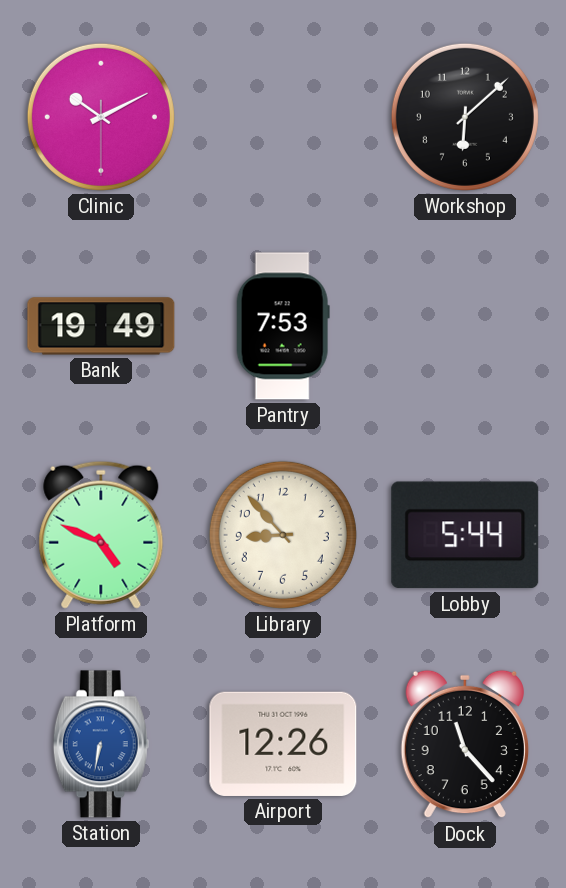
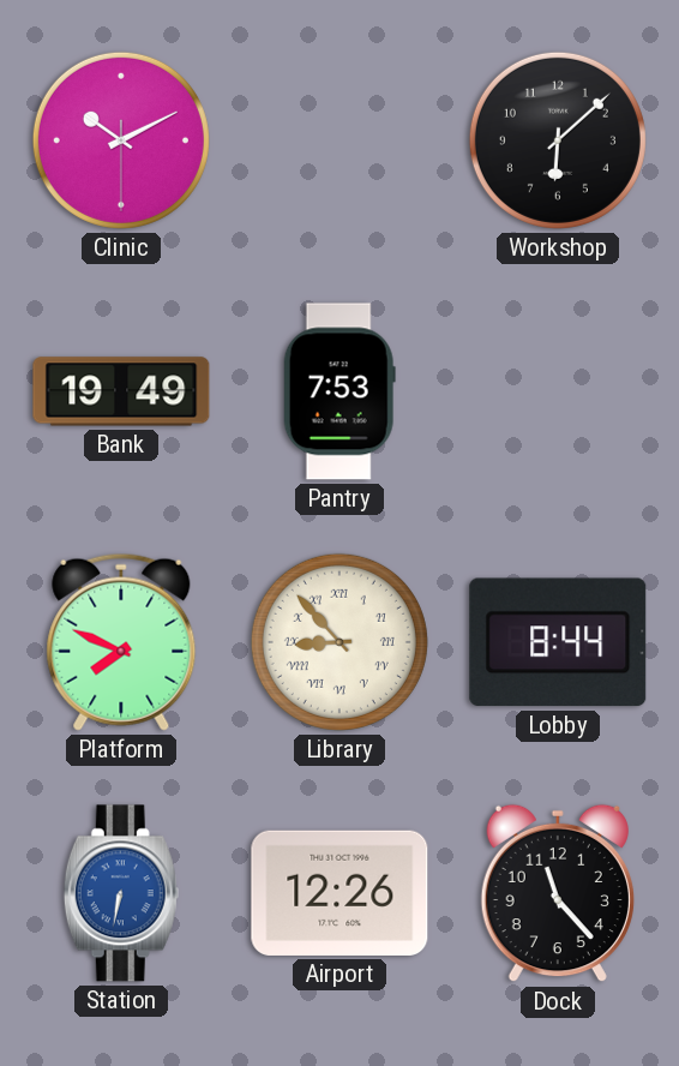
Platform: 4:49 -> 7:49 (121, 642)
Library numerals: Arabic -> Roman (339, 642)
Lobby: 5:44 -> 8:44 (558, 642)
